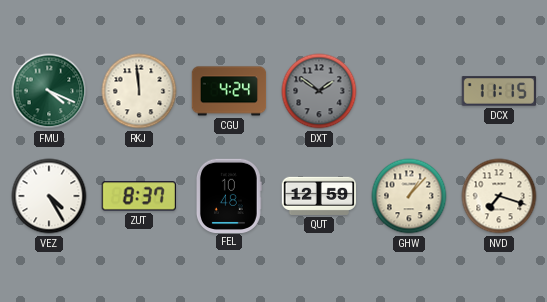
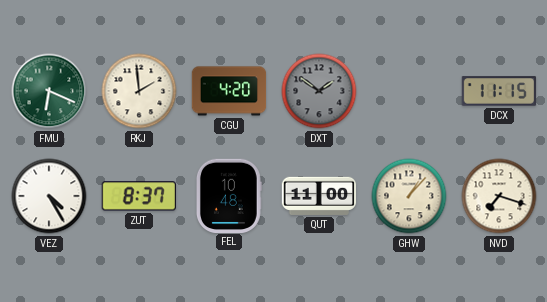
FMU: 4:19 -> 6:19 (49, 91)
RKJ: 11:59 -> 1:59 (139, 91)
CGU: 4:24 -> 4:20 (229, 91)
QUT: 12:59 -> 11:00 (319, 196)
